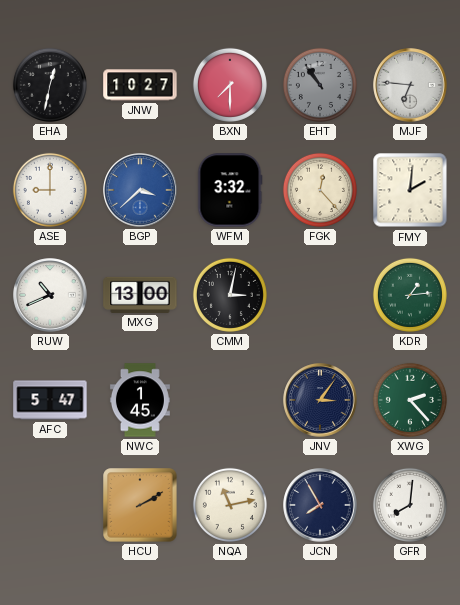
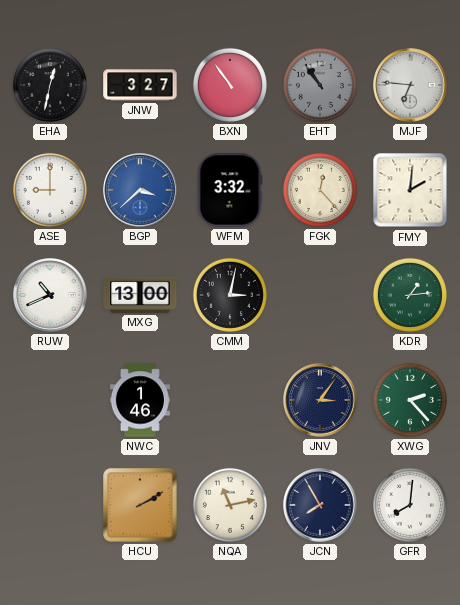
JNW: 10:27 -> 3:27 (140, 85)
BXN: 7:30 -> 10:54 (230, 85)
AFC: 5:47 -> none (50, 400)
NWC: 1:45 -> 1:46 (140, 400)
